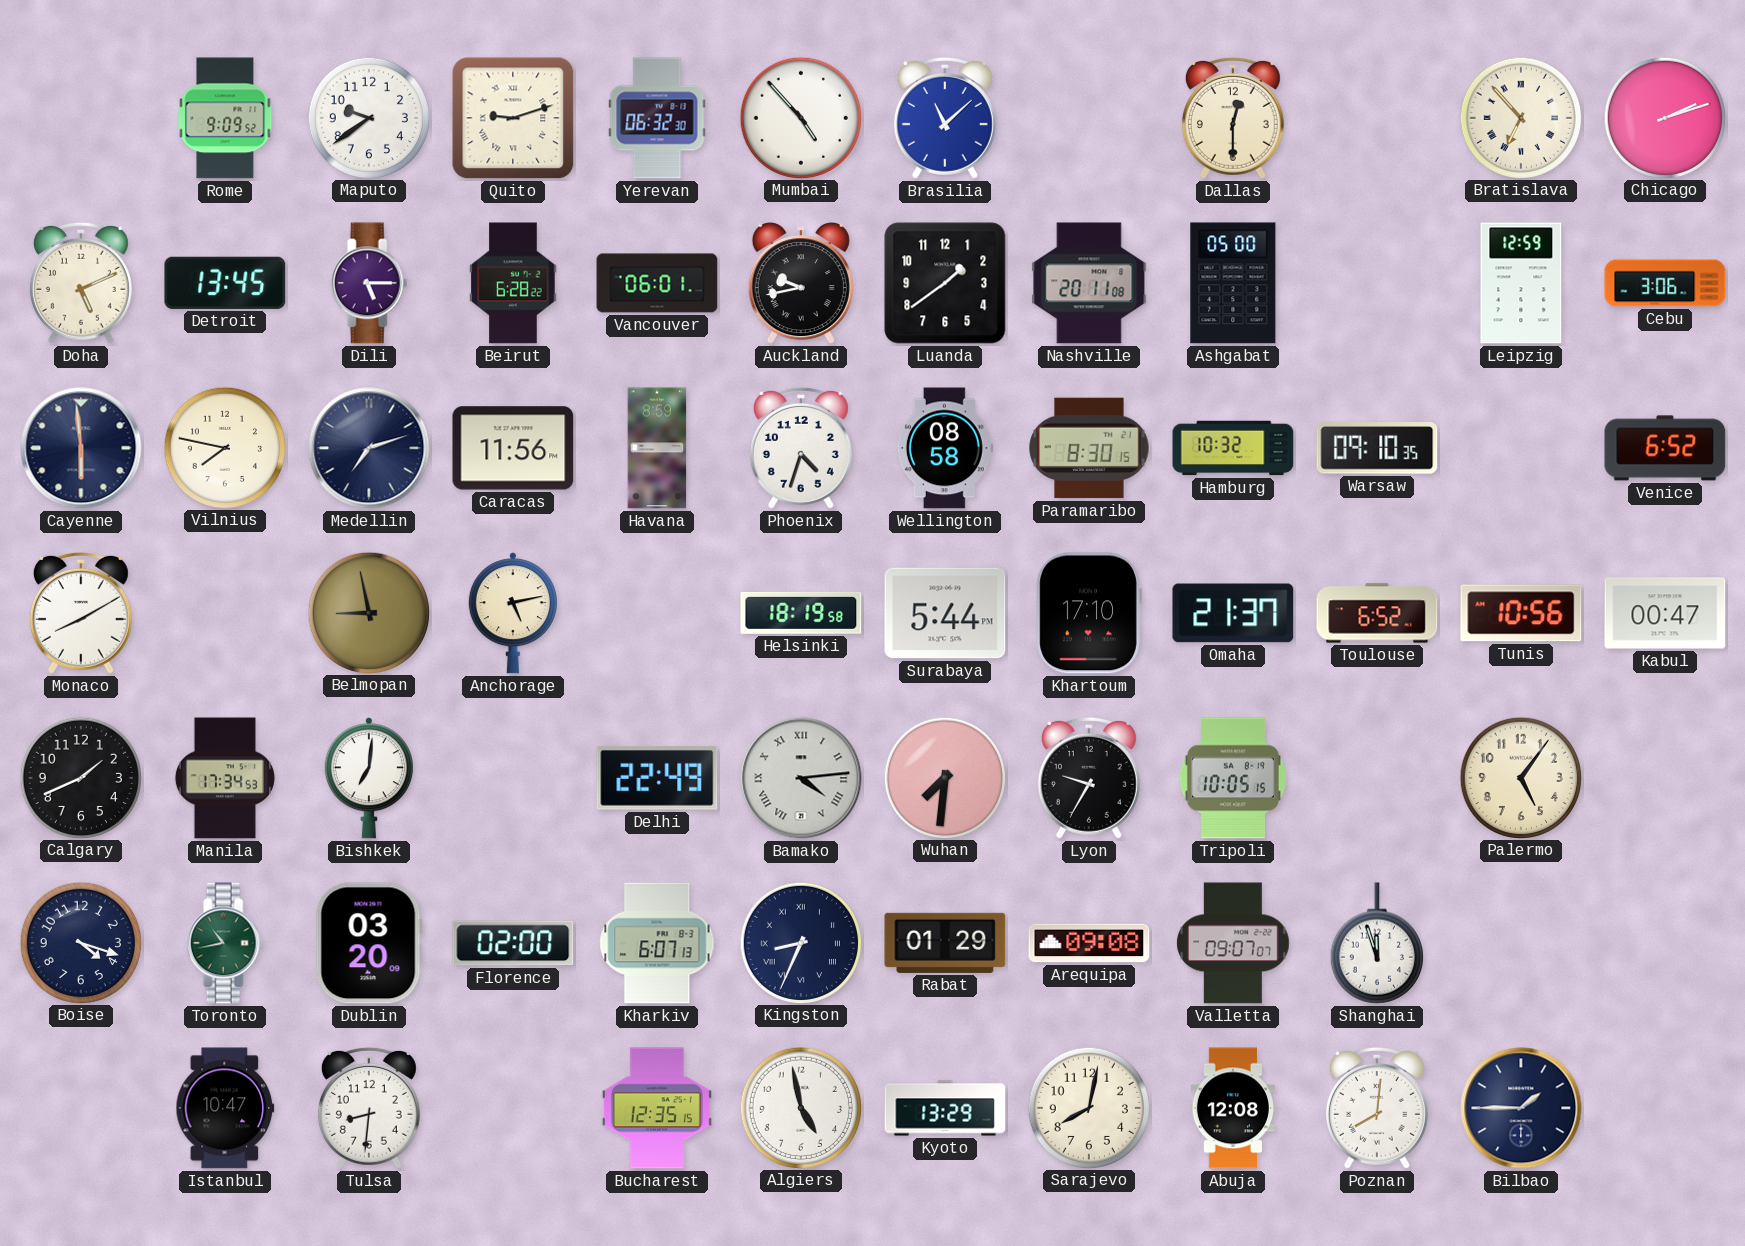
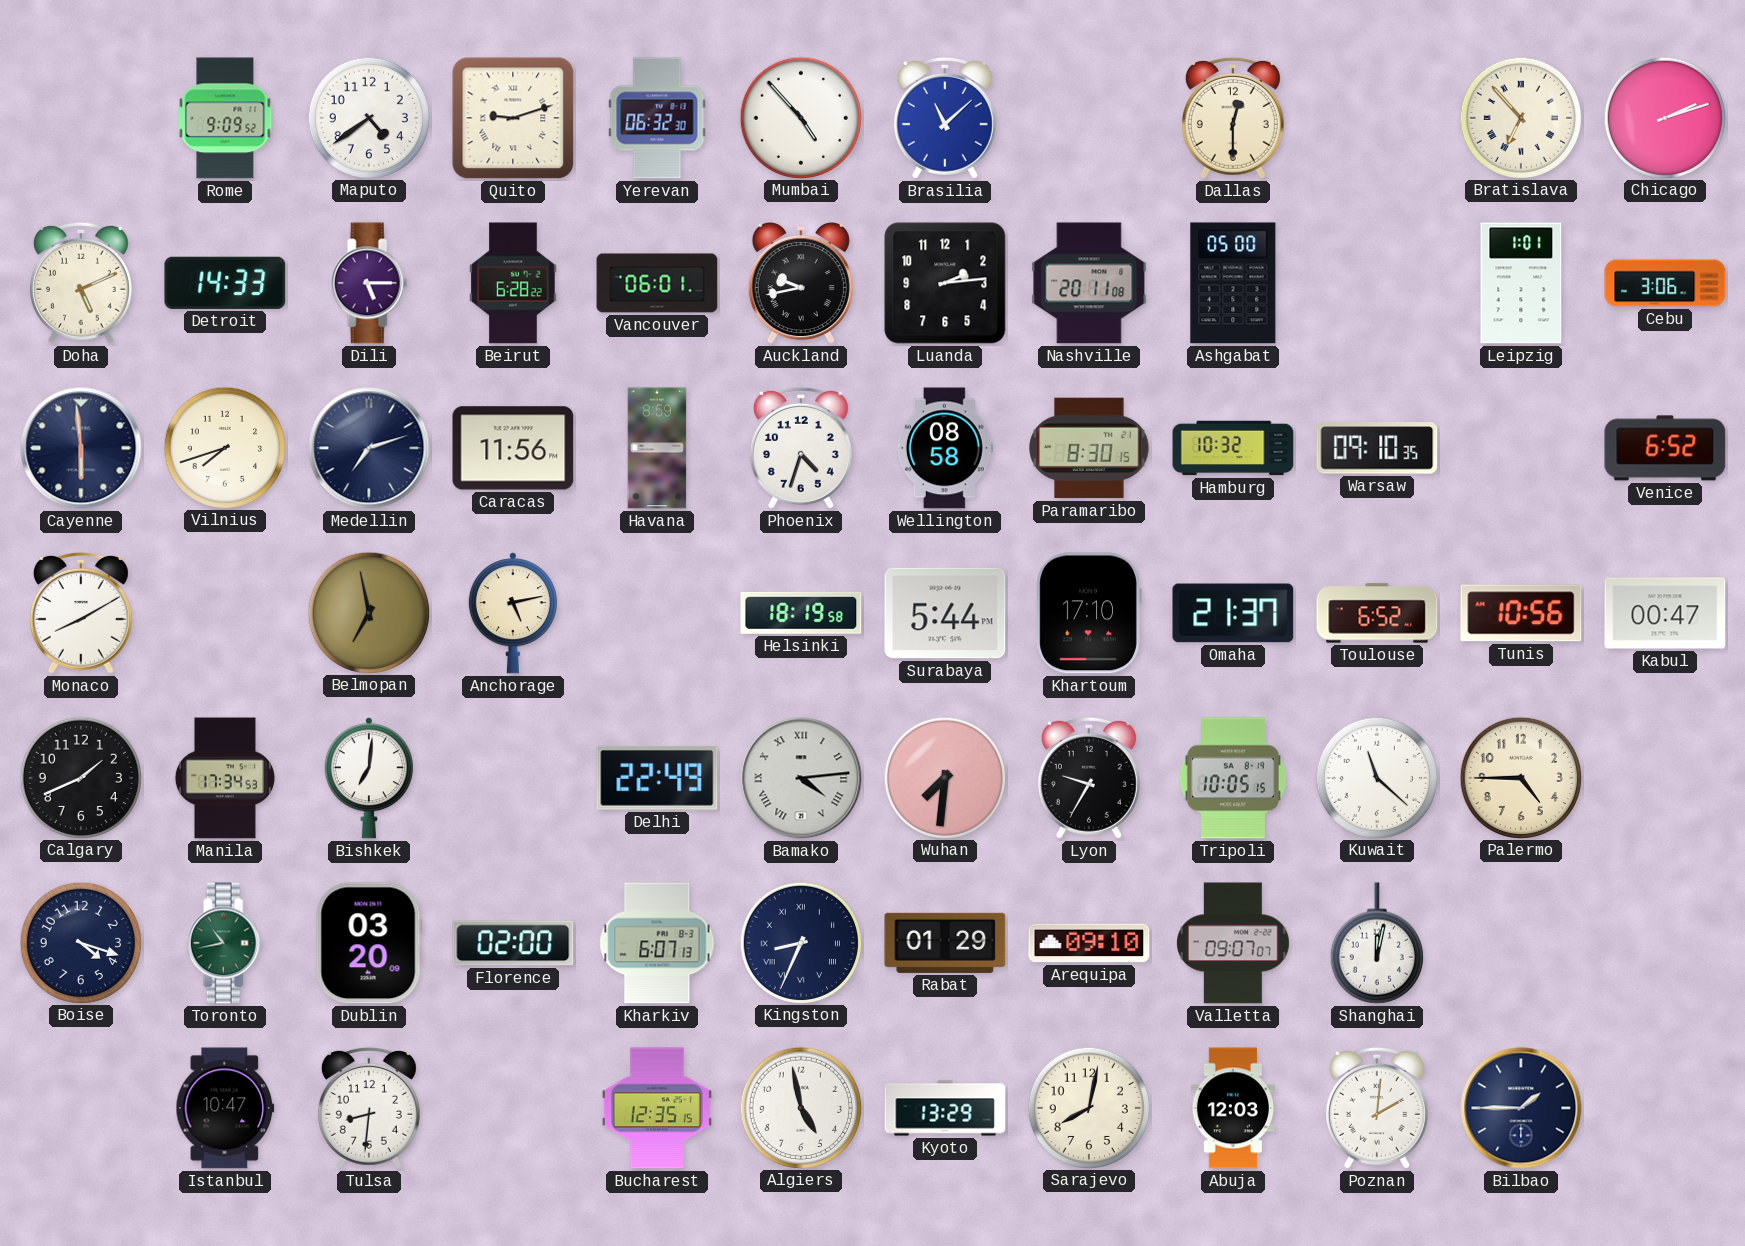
Maputo: 9:39 -> 4:39 (368, 117)
Detroit: 13:45 -> 14:33 (225, 283)
Luanda: 1:39 -> 2:14 (945, 283)
Leipzig: 12:59 -> 1:01 (1521, 283)
Vilnius: 7:47 -> 7:42 (224, 447)
Belmopan: 8:58 -> 6:58 (368, 612)
Kuwait: none -> 11:22 (1376, 777)
Palermo: 5:06 -> 4:45 (1520, 777)
Arequipa: 09:08 -> 09:10 (1089, 943)
Shanghai: 11:57 -> 12:02 (1377, 943)
Abuja: 12:08 -> 12:03 (1232, 1108)
Poznan: 8:01 -> 2:01 (1377, 1108)
